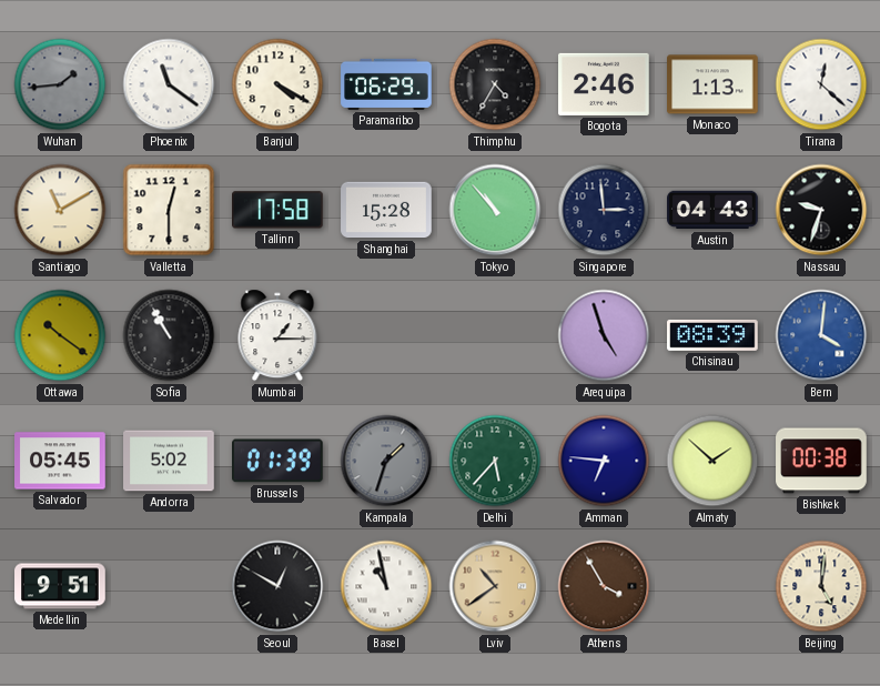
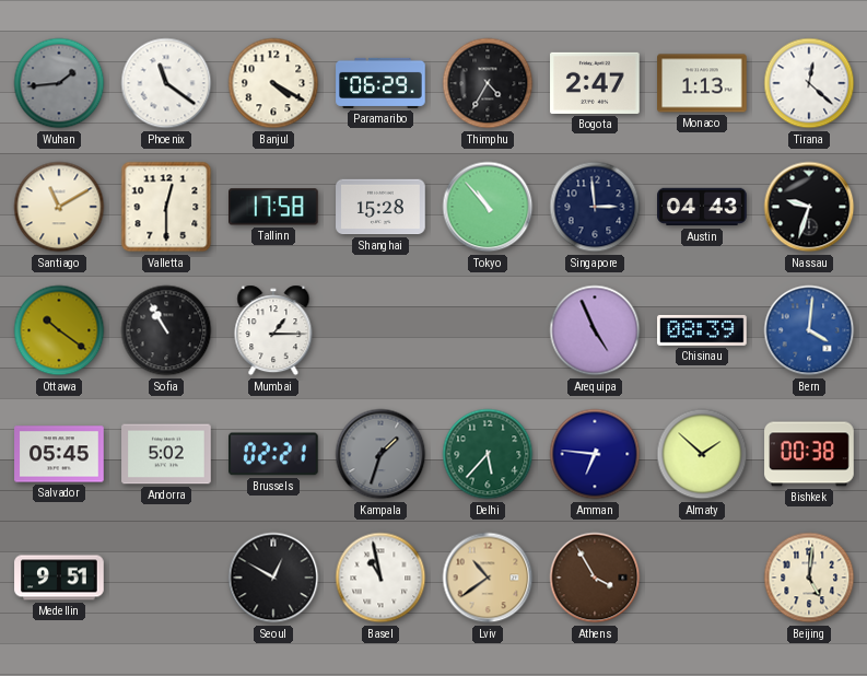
Bogota: 2:46 -> 2:47 (595, 83)
Arequipa: 4:57 -> 4:56 (595, 330)
Brussels: 01:39 -> 02:21 (274, 454)
